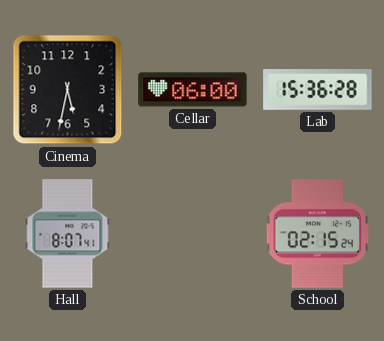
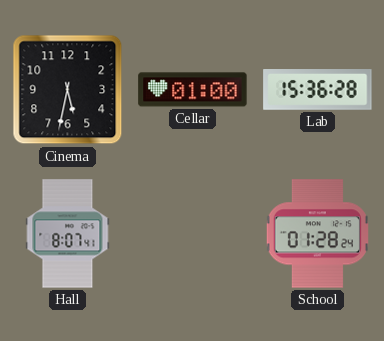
Cellar: 06:00 -> 01:00 (193, 90)
School: 02:15 -> 01:28 (317, 234)
